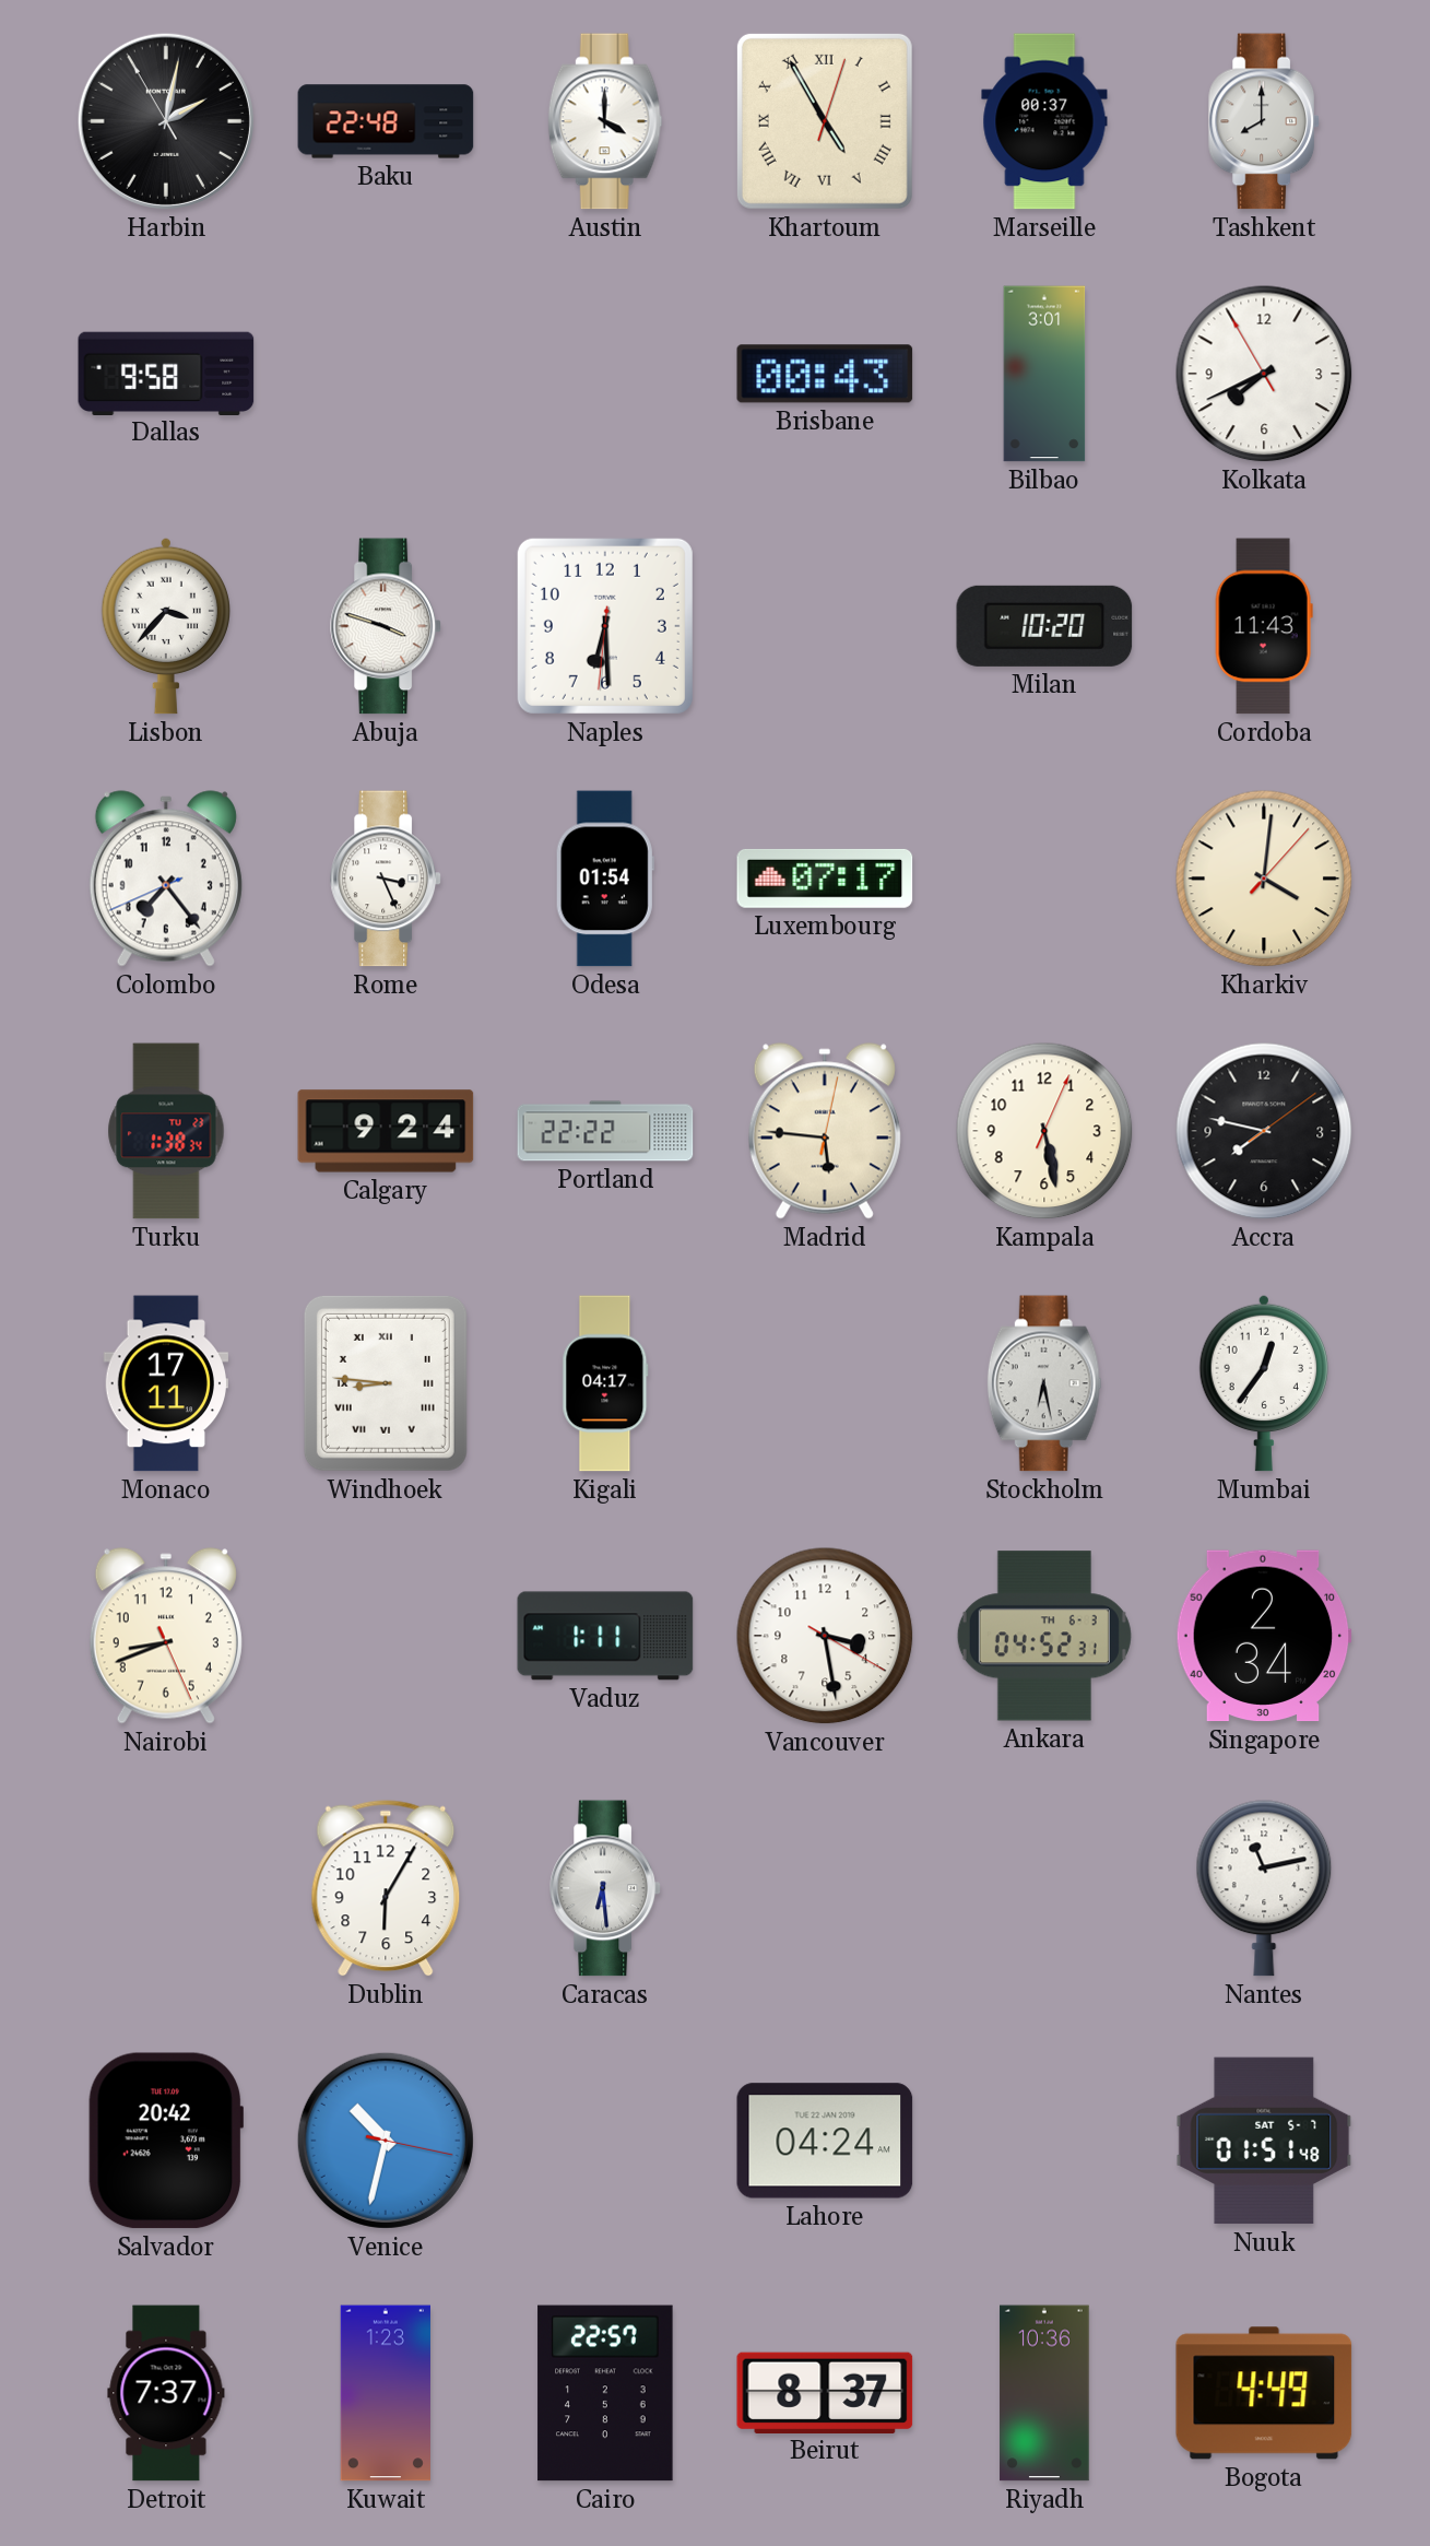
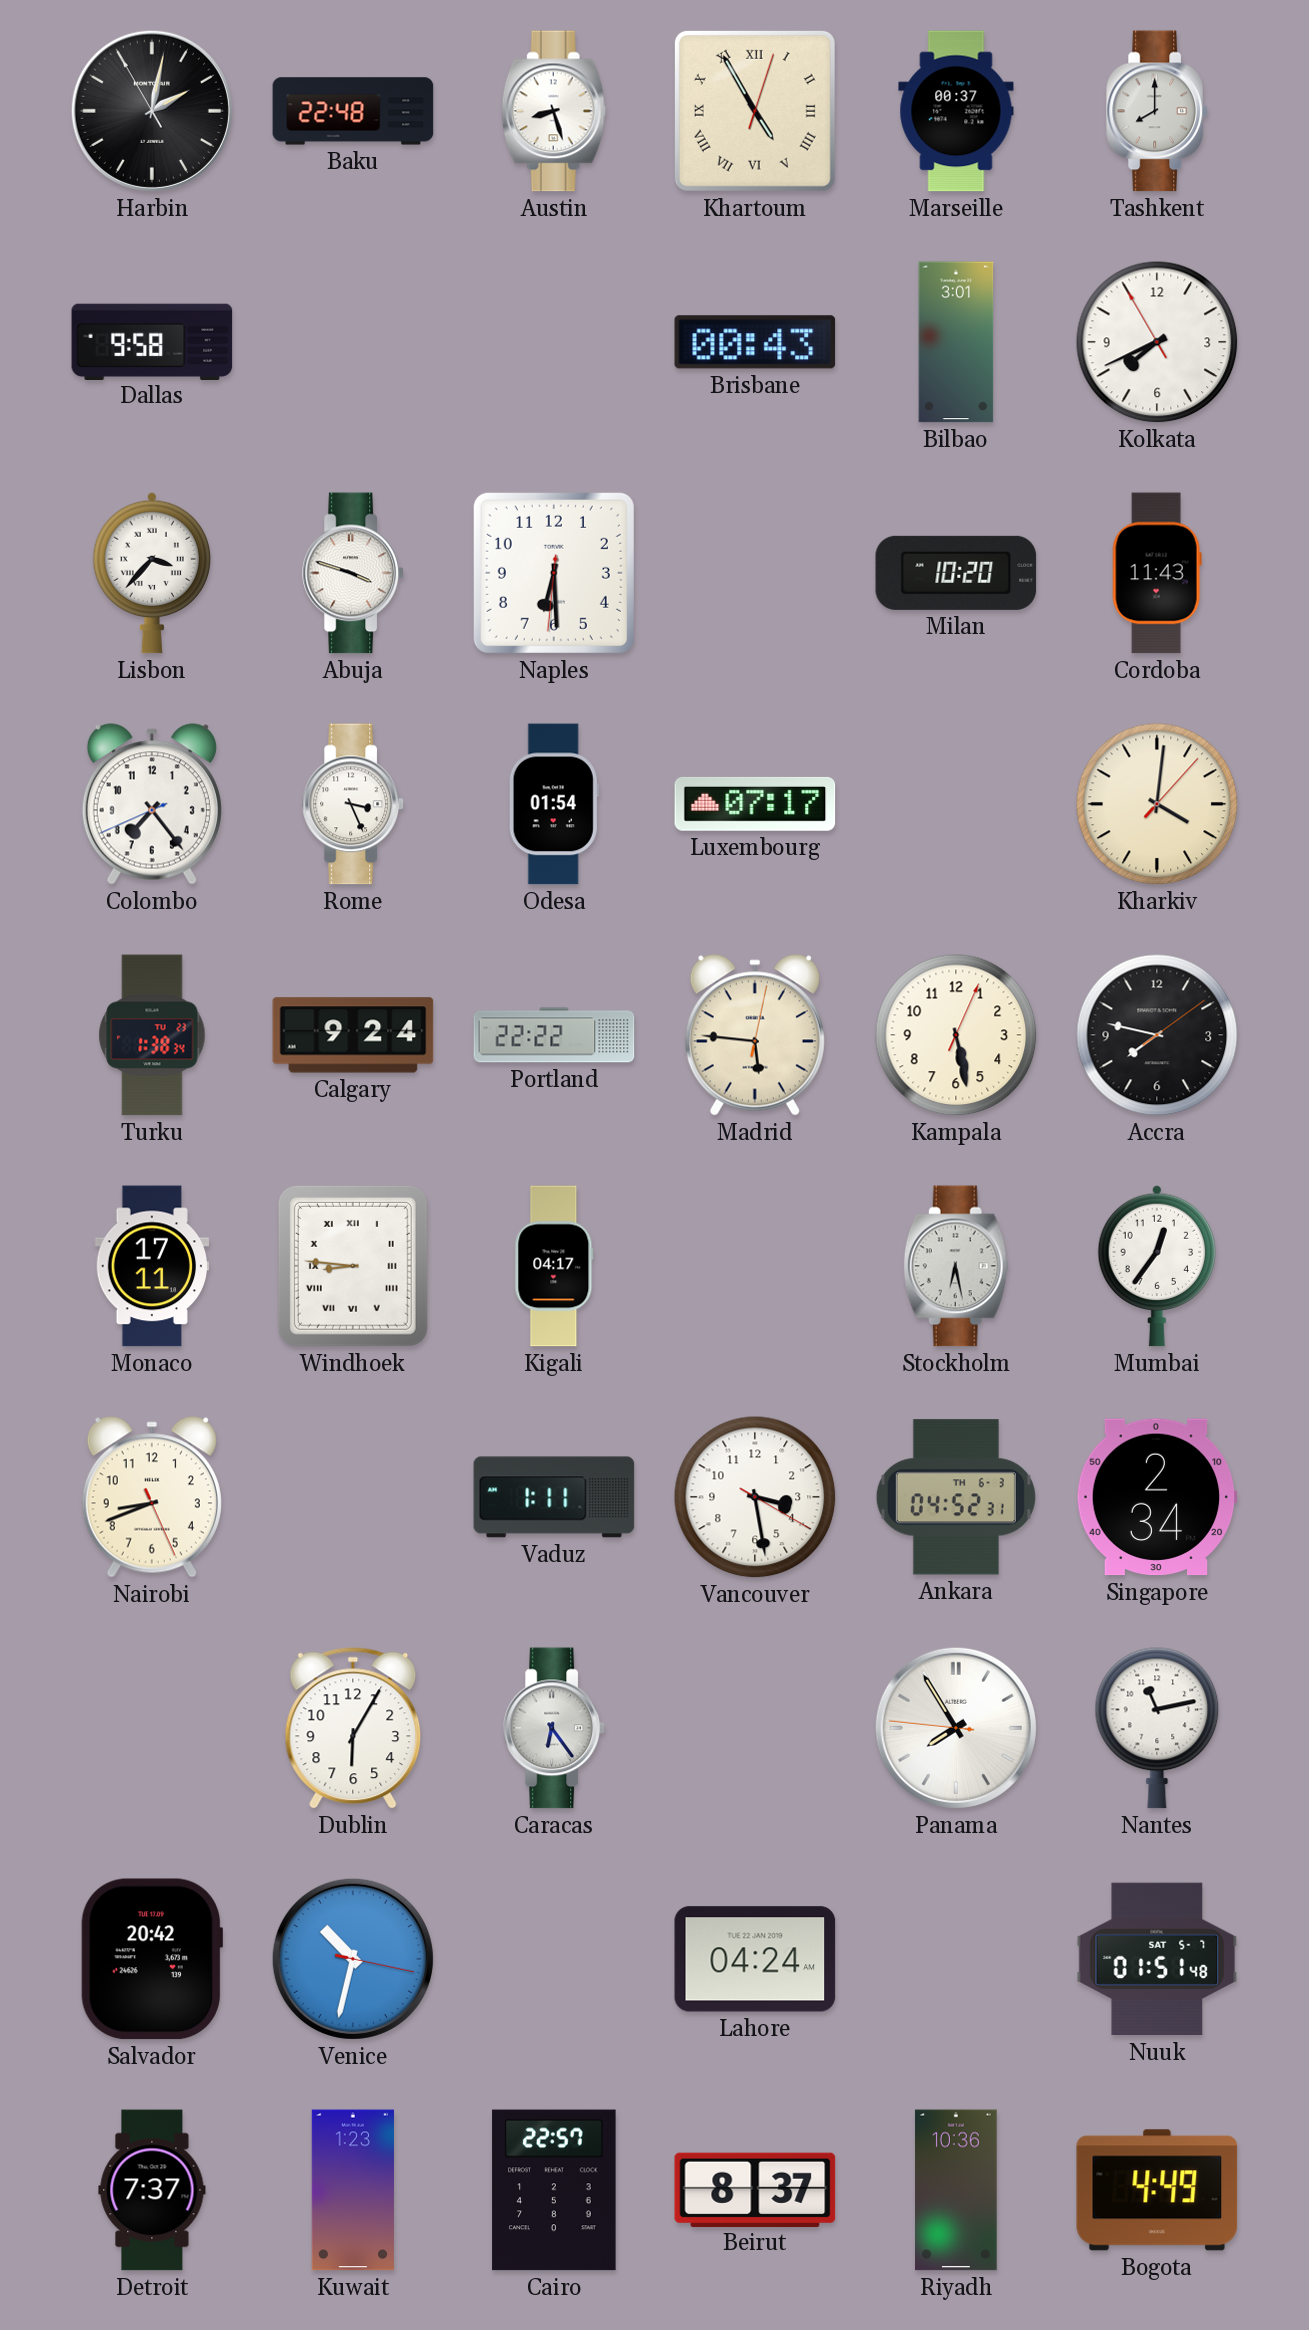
Austin: 4:00 -> 8:27 (554, 111)
Caracas: 6:29 -> 6:24 (554, 1728)
Panama: none -> 7:54 (956, 1728)
